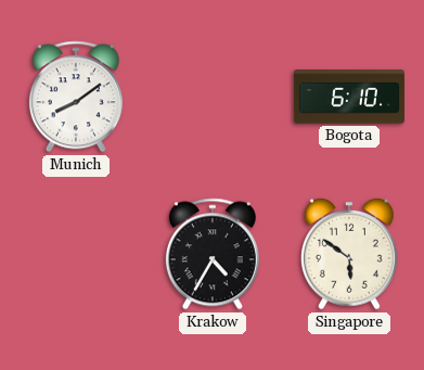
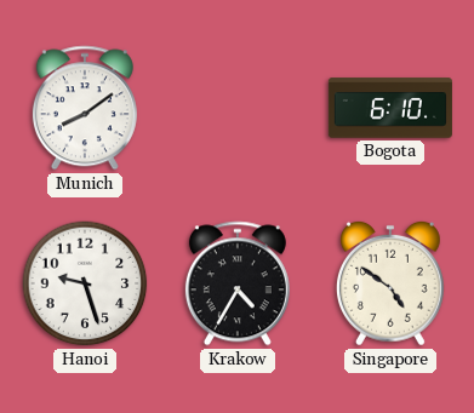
Hanoi: none -> 9:27 (85, 283)
Singapore: 5:51 -> 4:51 (390, 283)
